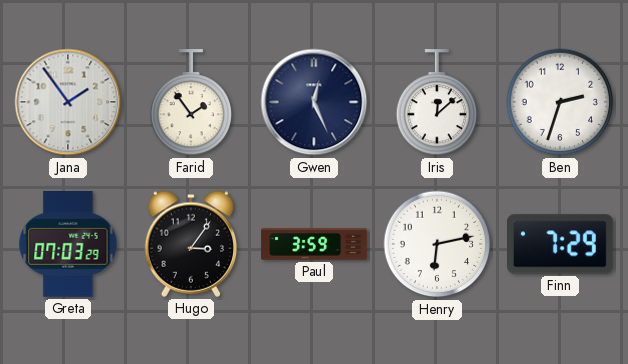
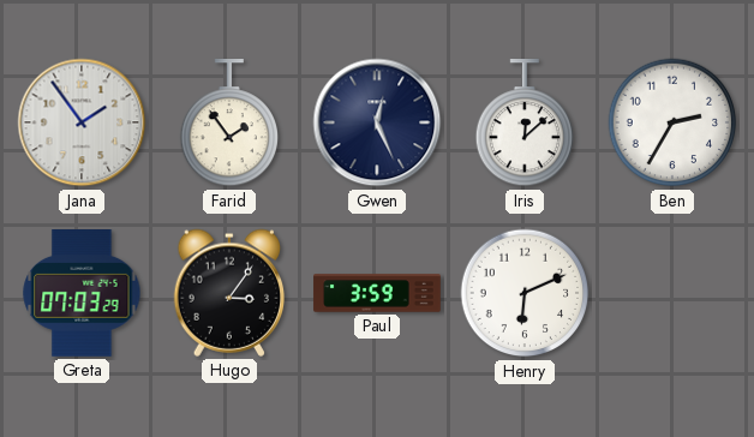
Ben: 2:33 -> 2:35 (672, 122)
Henry: 6:13 -> 6:11 (525, 293)
Finn: 7:29 -> none (561, 244)
